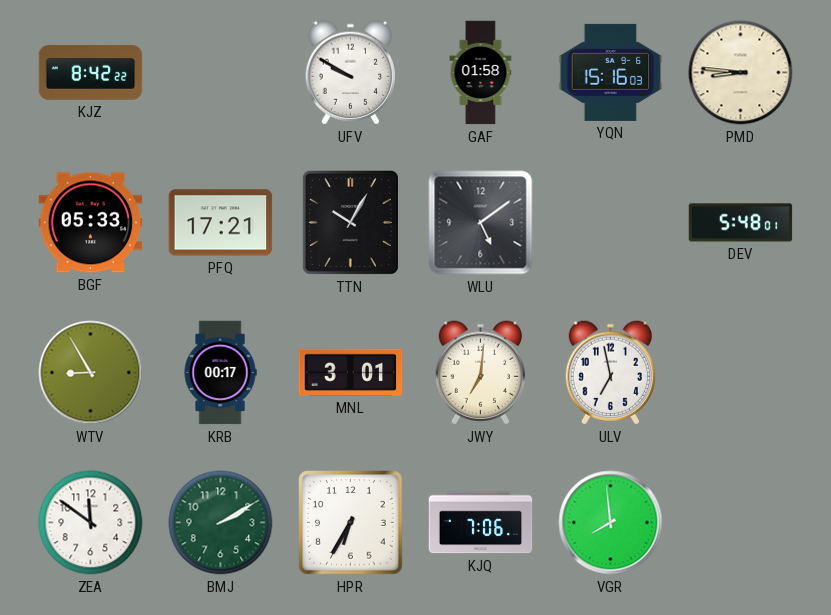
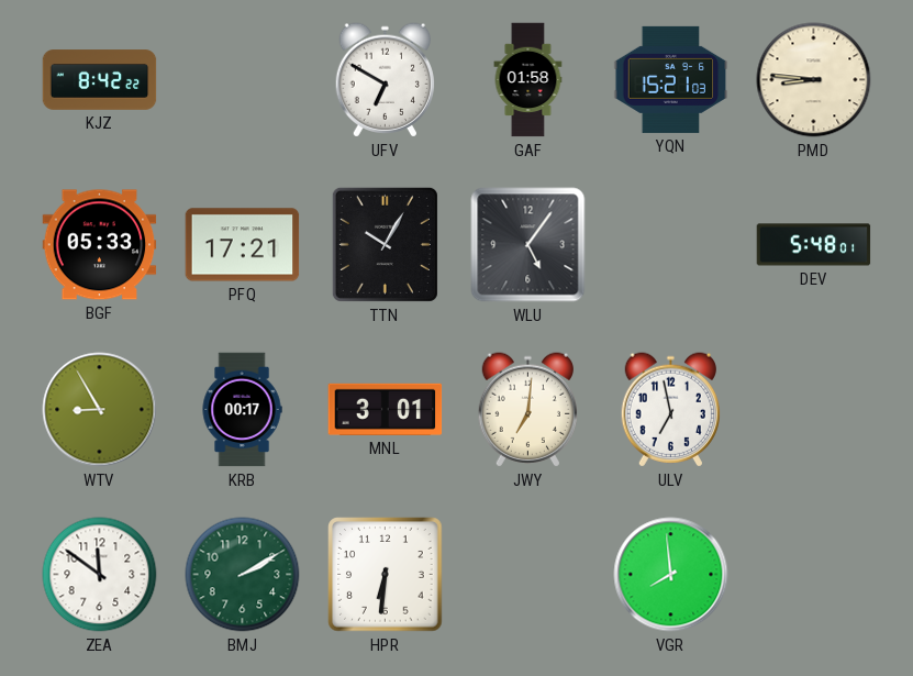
UFV: 9:50 -> 6:50 (385, 80)
YQN: 15:16 -> 15:21 (671, 79)
WLU: 5:09 -> 5:06 (528, 245)
HPR: 6:35 -> 6:31 (386, 575)
KJQ: 7:06 -> none (481, 523)
